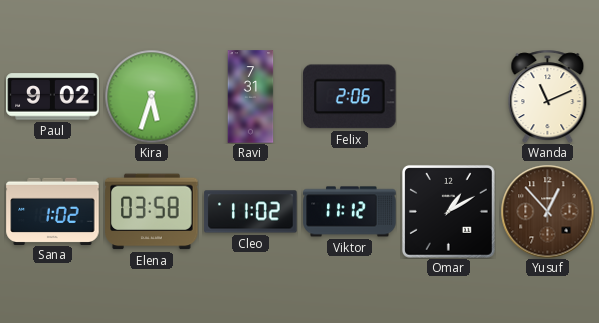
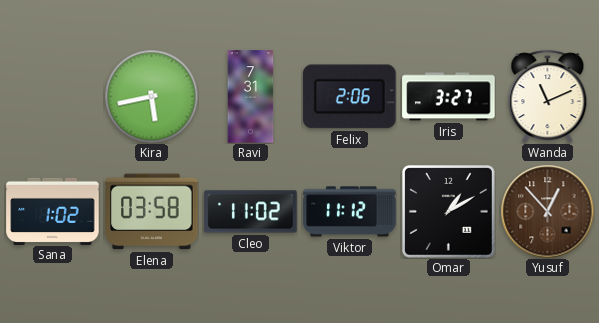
Paul: 9:02 -> none (53, 97)
Kira: 5:33 -> 5:43 (151, 96)
Iris: none -> 3:27 (449, 97)
